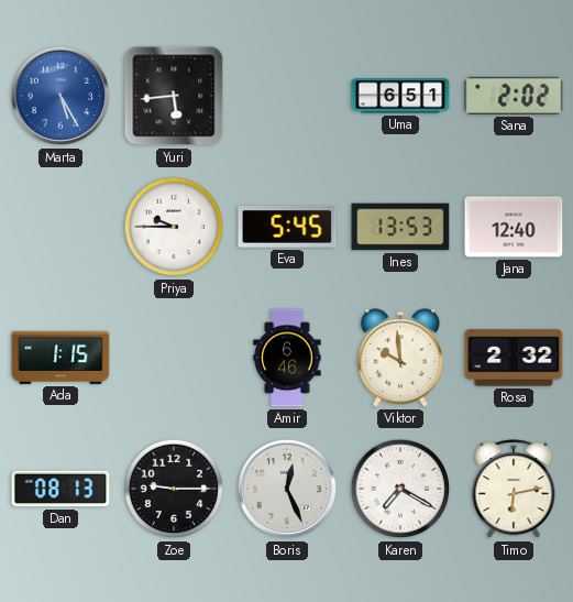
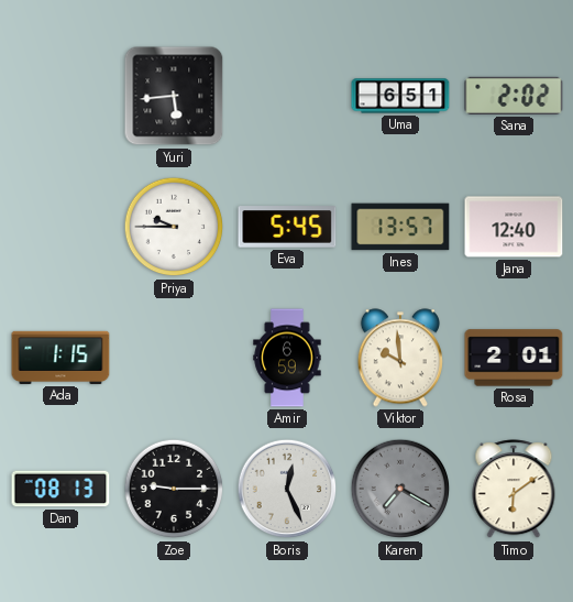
Marta: 5:25 -> none (60, 96)
Ines: 13:53 -> 13:57 (400, 227)
Amir: 6:46 -> 6:59 (287, 358)
Rosa: 2:32 -> 2:01 (514, 358)
Karen dial: white -> grey (400, 489)
Timo: 6:13 -> 6:09 (514, 490)
